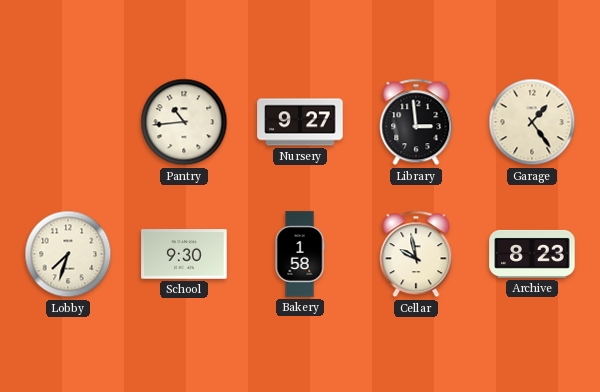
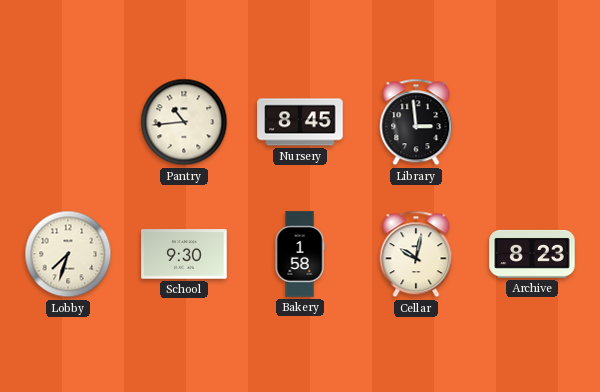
Nursery: 9:27 -> 8:45 (300, 122)
Garage: 1:24 -> none (532, 122)
Cellar: 9:58 -> 10:02 (416, 254)
